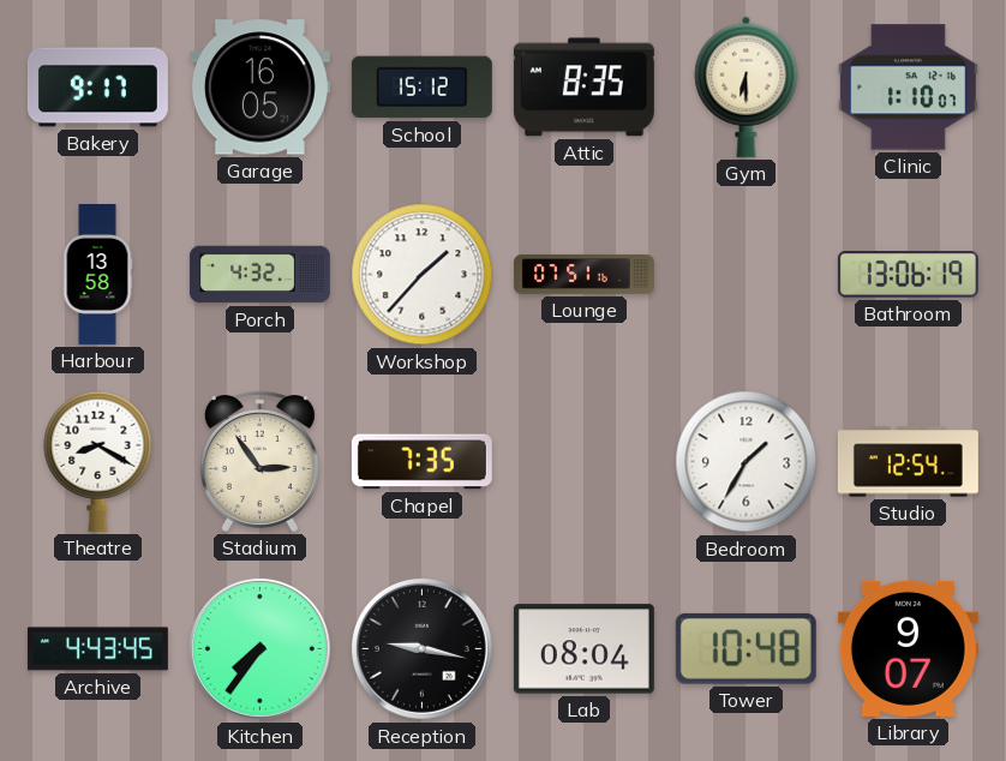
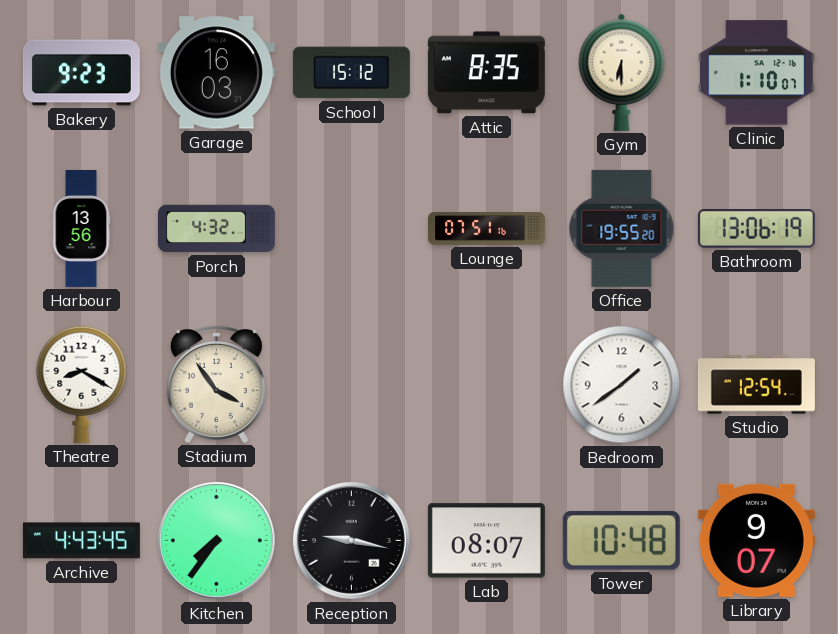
Bakery: 9:17 -> 9:23 (81, 73)
Garage: 16:05 -> 16:03 (216, 73)
Harbour: 13:58 -> 13:56 (81, 228)
Workshop: 1:37 -> none (423, 275)
Office: none -> 19:55 (622, 228)
Stadium: 2:54 -> 3:54 (216, 385)
Chapel: 7:35 -> none (421, 462)
Bedroom: 1:35 -> 1:39 (622, 385)
Lab: 08:04 -> 08:07 (486, 541)
